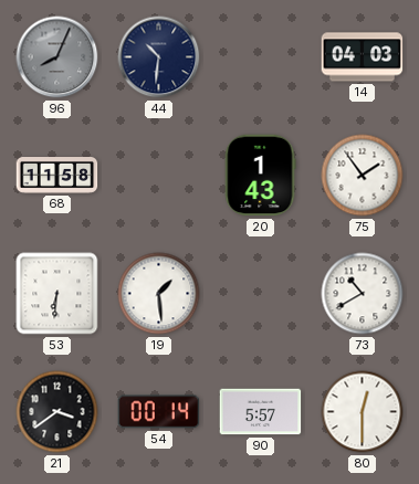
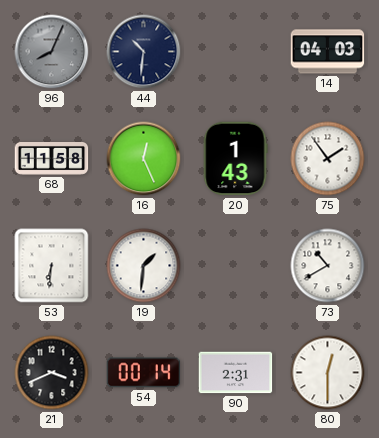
16: none -> 12:26 (144, 159)
19: 1:29 -> 1:31 (144, 266)
21: 3:39 -> 3:41 (52, 373)
90: 5:57 -> 2:31 (236, 373)
